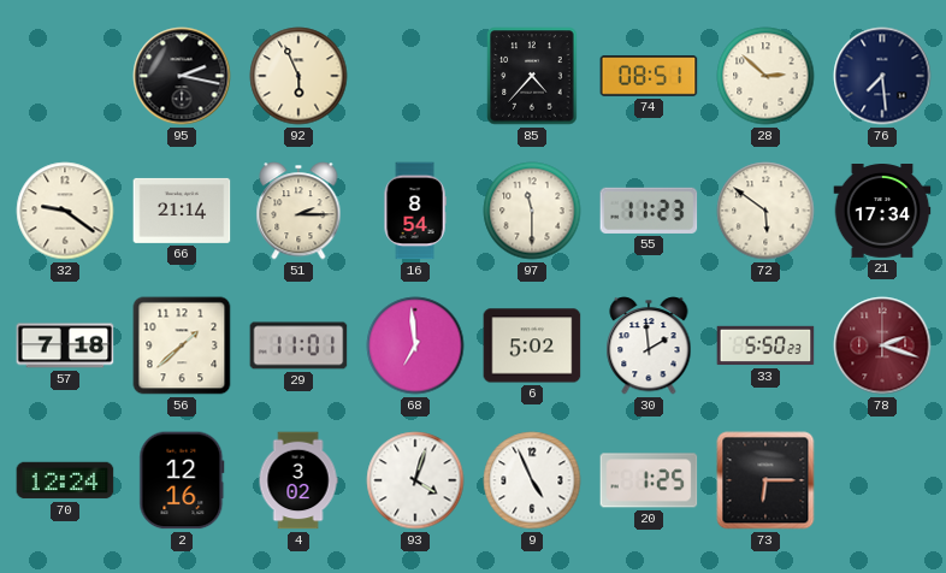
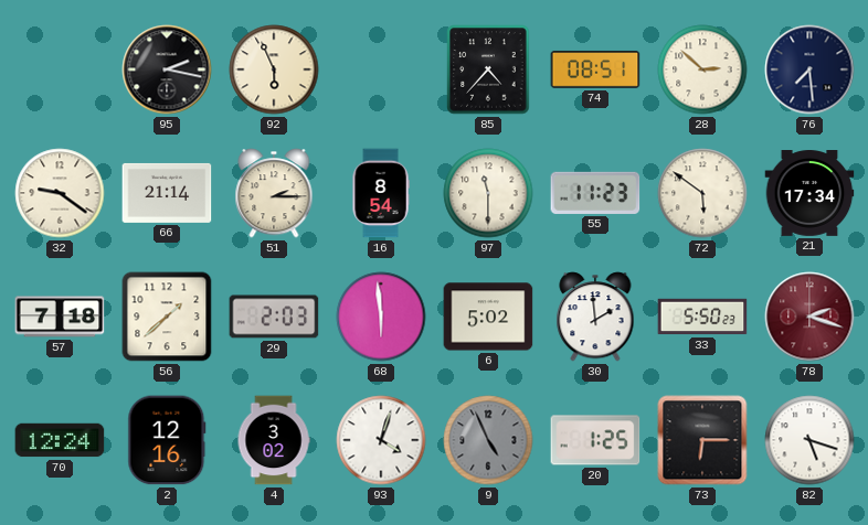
29: 11:01 -> 2:03 (274, 317)
68: 6:59 -> 5:59 (381, 317)
9 dial: white -> grey (488, 440)
82: none -> 5:18 (809, 440)
